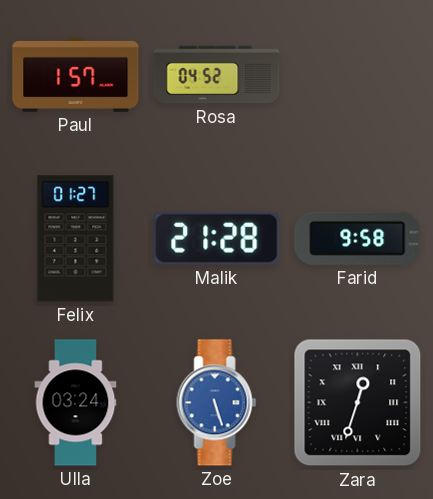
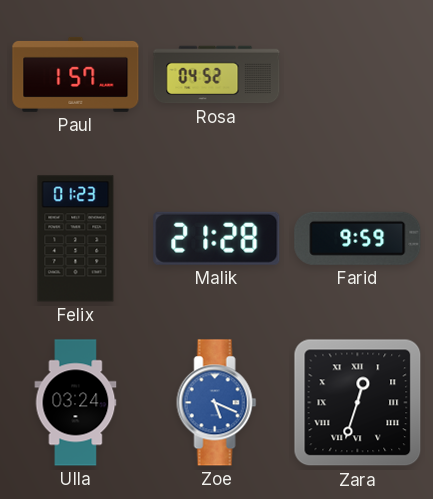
Felix: 01:27 -> 01:23 (76, 239)
Farid: 9:58 -> 9:59 (358, 238)
Zoe: 5:27 -> 5:19 (217, 403)
